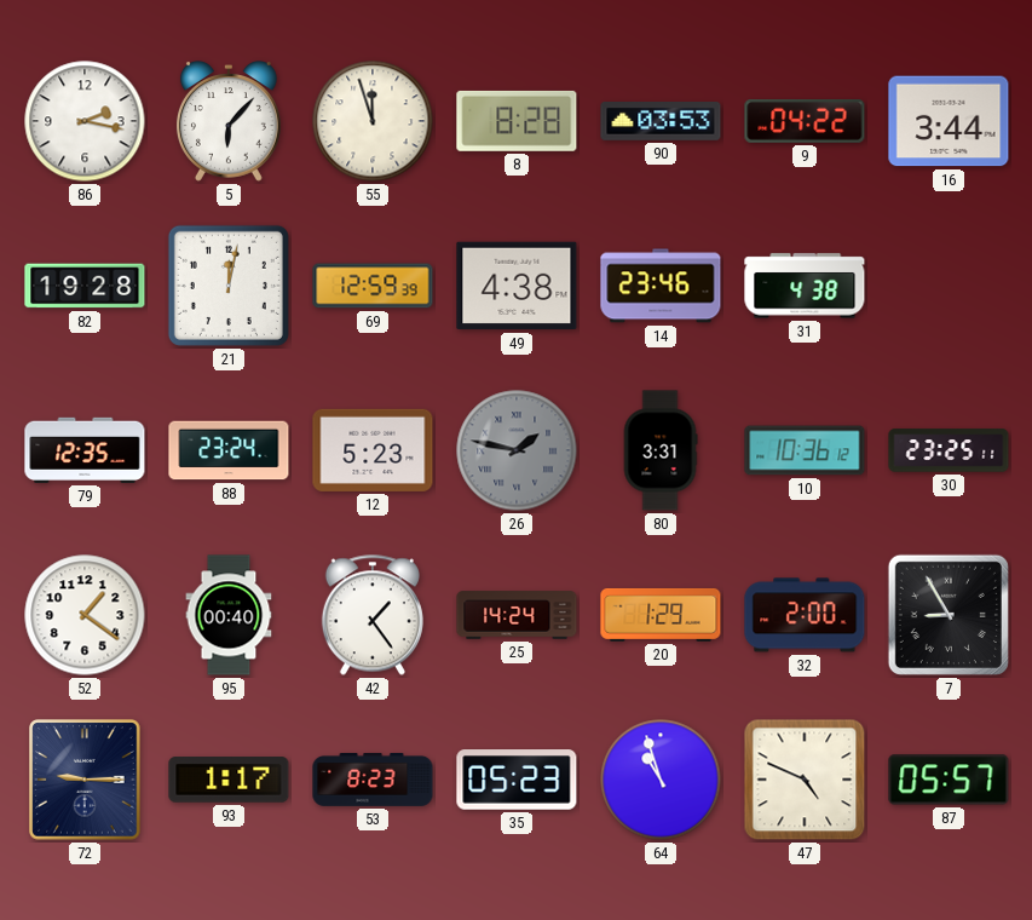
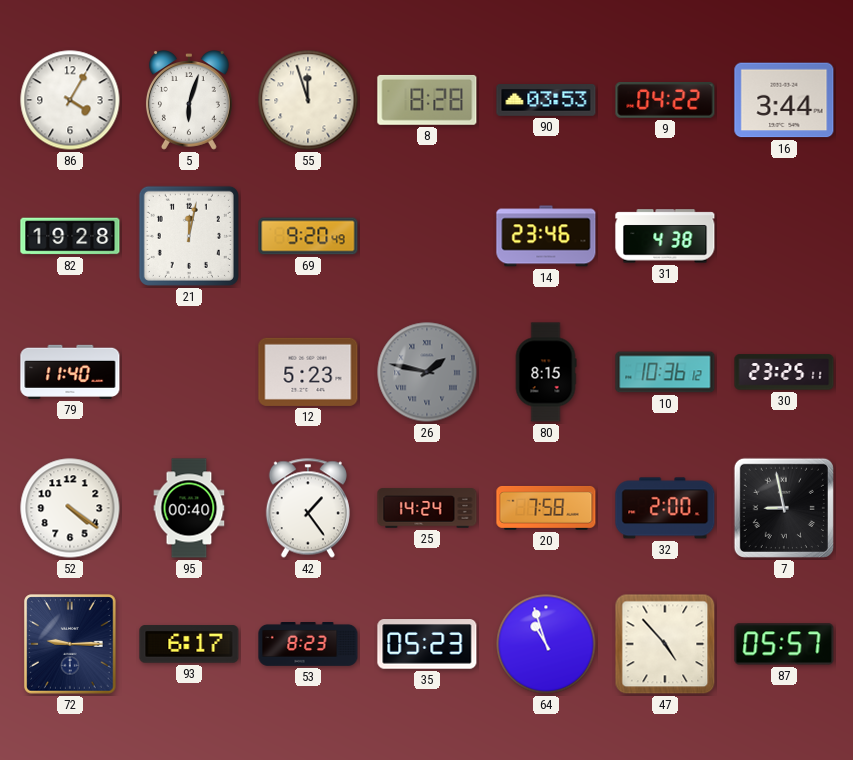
86: 2:17 -> 4:05 (70, 100)
5: 6:07 -> 6:03 (189, 100)
69: 12:59 -> 9:20 (308, 236)
49: 4:38 -> none (517, 286)
79: 12:35 -> 11:40 (70, 372)
88: 23:24 -> none (229, 450)
80: 3:31 -> 8:15 (546, 372)
52: 1:21 -> 4:21 (70, 508)
20: 1:29 -> 7:58 (546, 508)
7: 8:55 -> 8:58 (784, 508)
93: 1:17 -> 6:17 (189, 644)
47: 4:49 -> 4:53 (665, 644)
